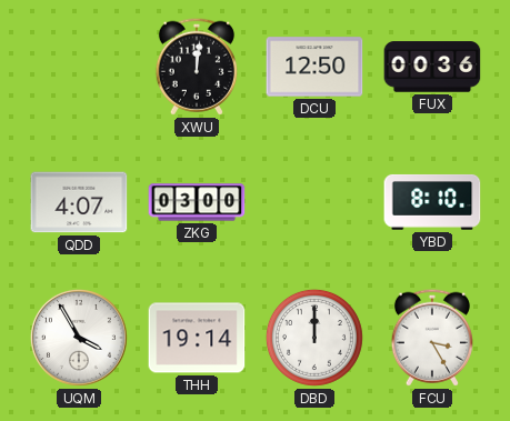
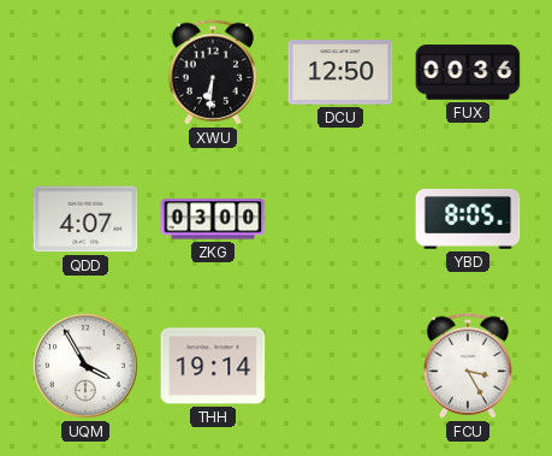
XWU: 12:01 -> 6:31 (213, 72)
YBD: 8:10 -> 8:05 (468, 219)
DBD: 12:00 -> none (314, 338)
